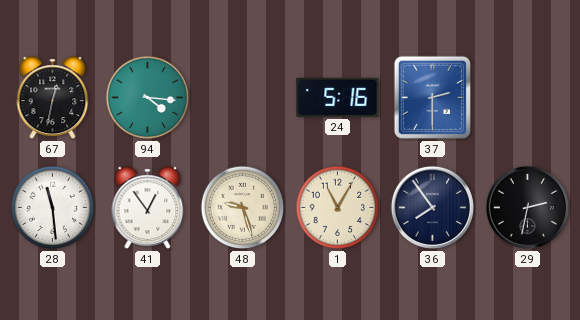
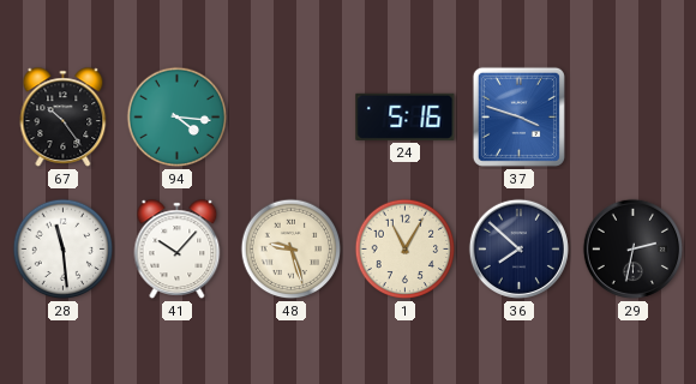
67: 12:32 -> 10:24 (64, 118)
37: 2:30 -> 3:48 (518, 116)
41: 12:54 -> 10:07 (178, 250)
36: 7:54 -> 7:52 (518, 248)
